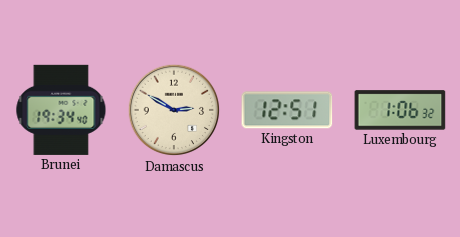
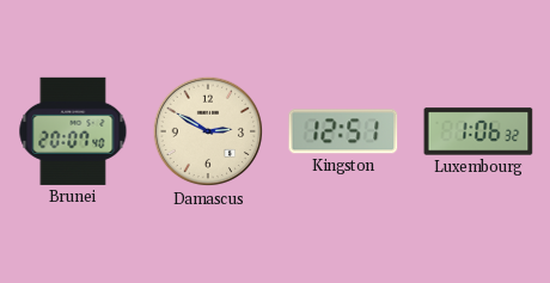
Brunei: 19:34 -> 20:07 (73, 131)
